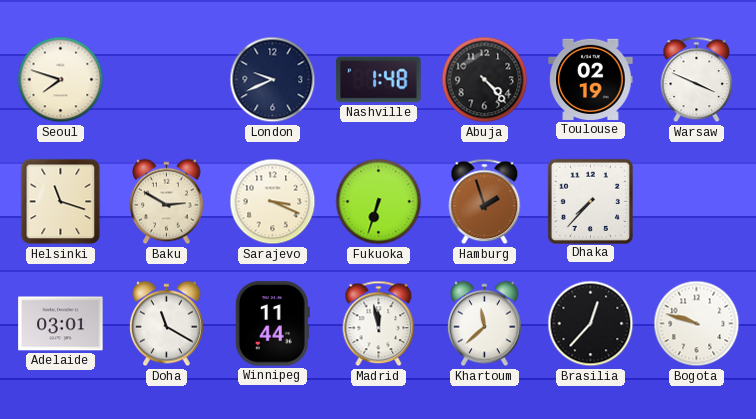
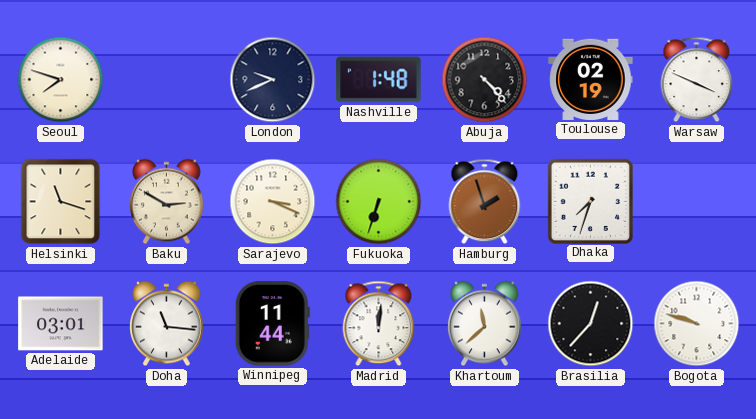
Dhaka: 7:37 -> 7:33 (590, 201)
Doha: 11:20 -> 11:16 (167, 324)
Madrid: 11:58 -> 12:01 (379, 324)
